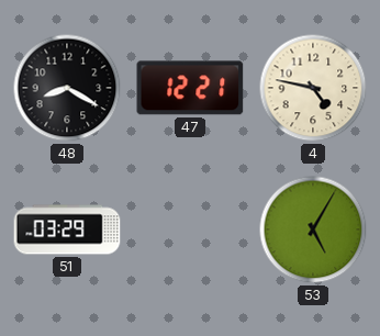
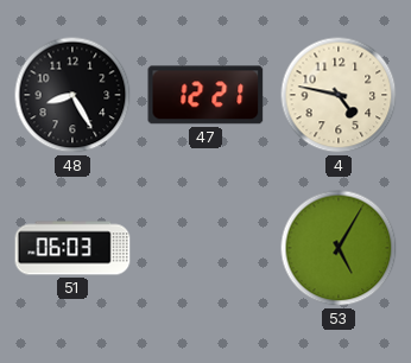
48: 8:20 -> 8:25 (72, 95)
51: 03:29 -> 06:03 (72, 248)
